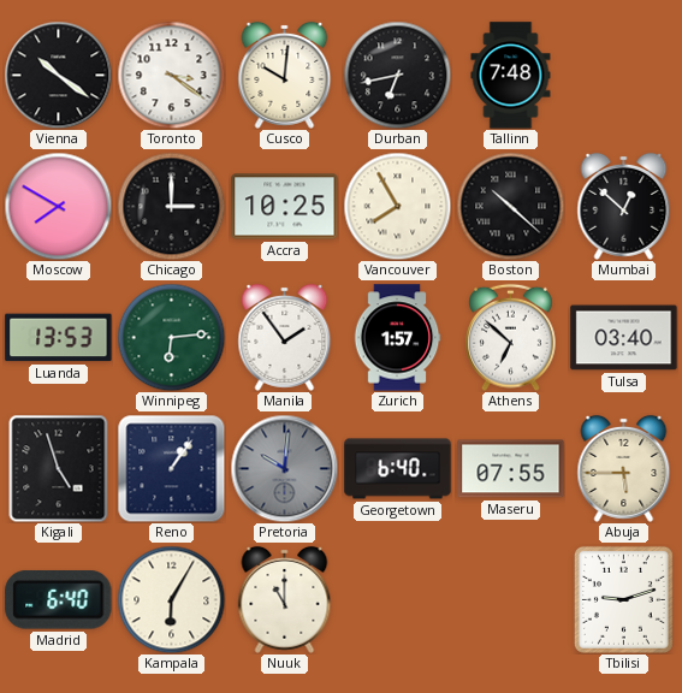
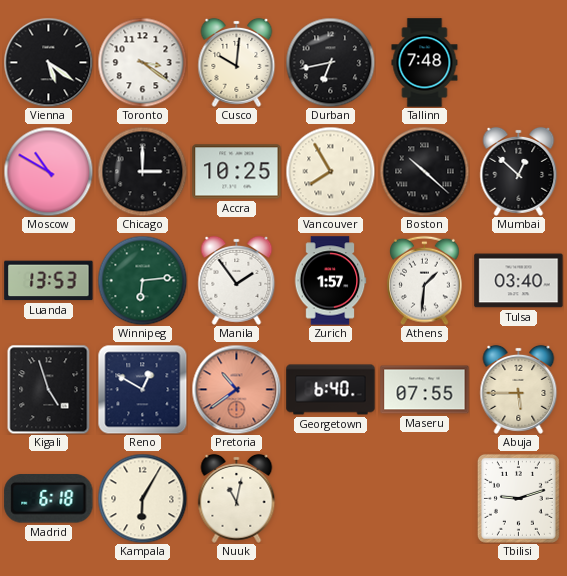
Vienna: 10:21 -> 5:21 (48, 62)
Moscow: 7:50 -> 10:50 (48, 171)
Athens: 6:52 -> 1:31 (425, 280)
Reno: 1:06 -> 12:50 (142, 389)
Pretoria: 10:01 -> 10:39 (236, 389)
Pretoria dial: grey -> salmon (236, 389)
Madrid: 6:40 -> 6:18 (49, 499)
Nuuk: 11:00 -> 11:02 (237, 498)
